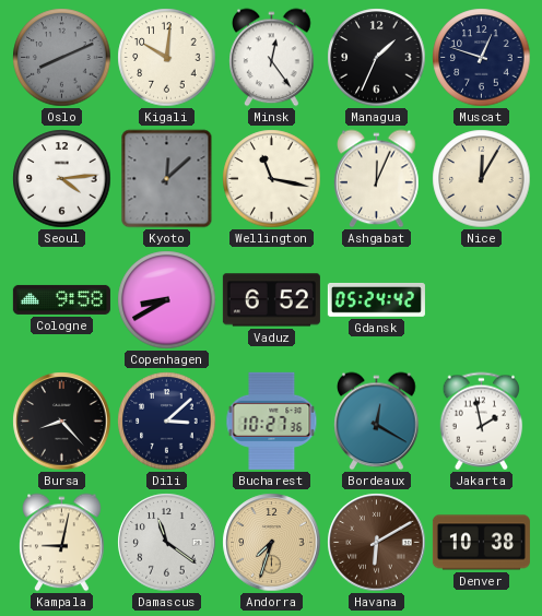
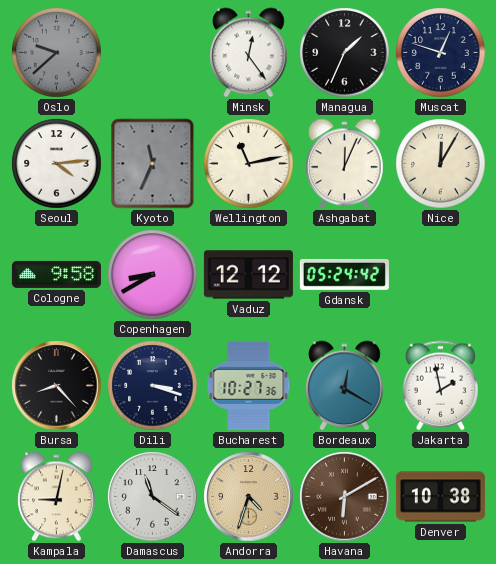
Oslo: 8:11 -> 9:38 (57, 53)
Kigali: 10:01 -> none (167, 58)
Kyoto: 12:08 -> 11:34 (153, 164)
Wellington: 11:17 -> 11:13 (249, 164)
Vaduz: 6:52 -> 12:12 (248, 275)
Dili: 3:08 -> 3:18 (153, 386)
Andorra: 7:33 -> 4:33 (249, 497)
